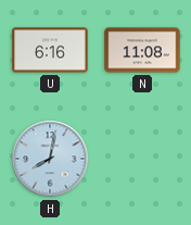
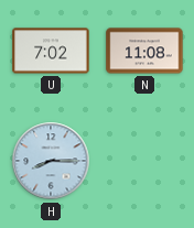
U: 6:16 -> 7:02 (51, 51)
H: 8:02 -> 8:15 (51, 161)
